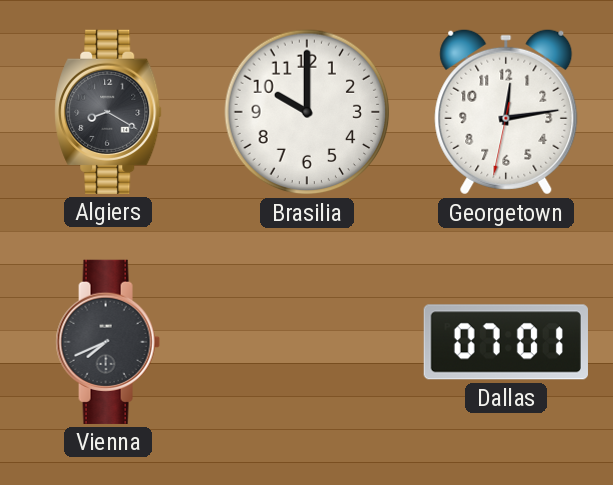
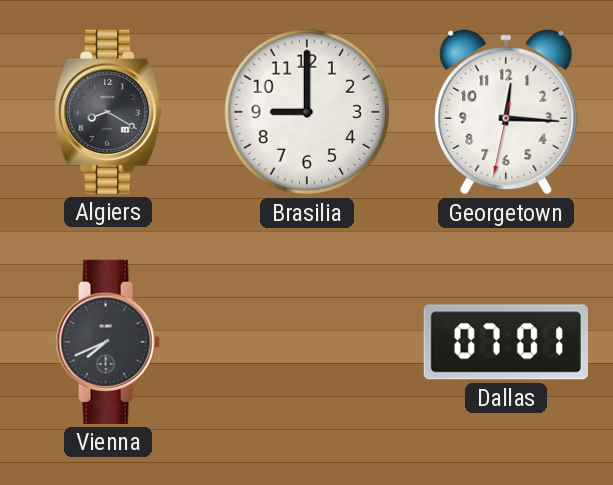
Brasilia: 10:00 -> 9:00 (307, 112)
Georgetown: 12:13 -> 12:15 (506, 112)
